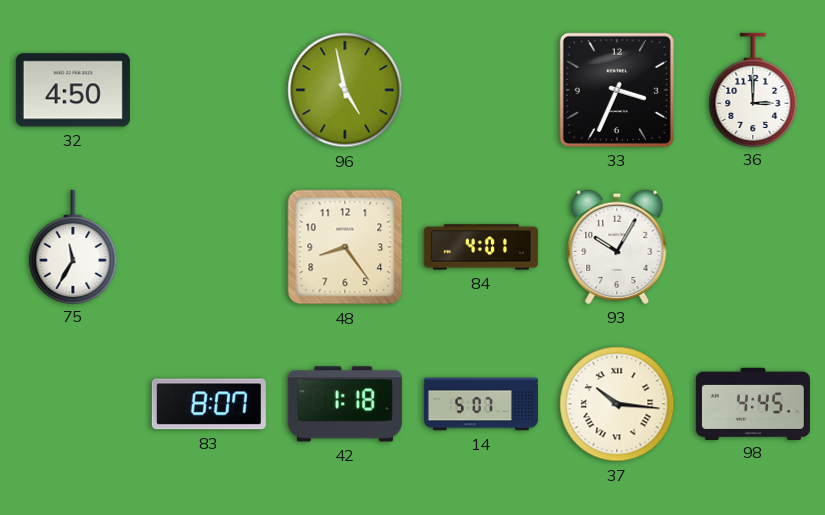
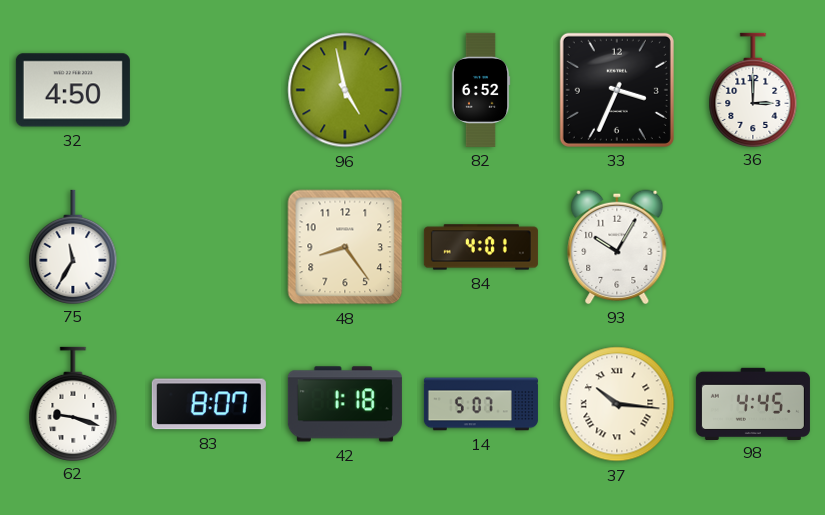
82: none -> 6:52 (481, 90)
62: none -> 9:18 (73, 403)
